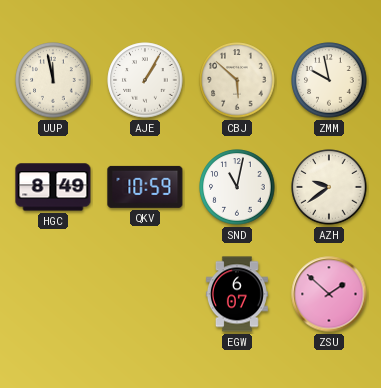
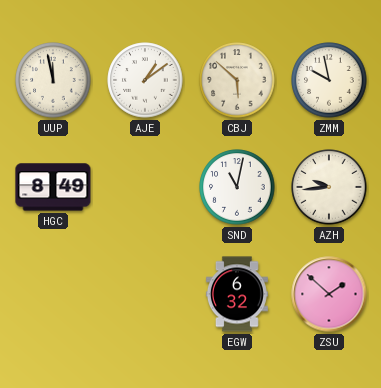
AJE: 1:05 -> 1:09 (145, 80)
QKV: 10:59 -> none (145, 187)
AZH: 9:39 -> 9:44 (329, 187)
EGW: 6:07 -> 6:32 (237, 294)
